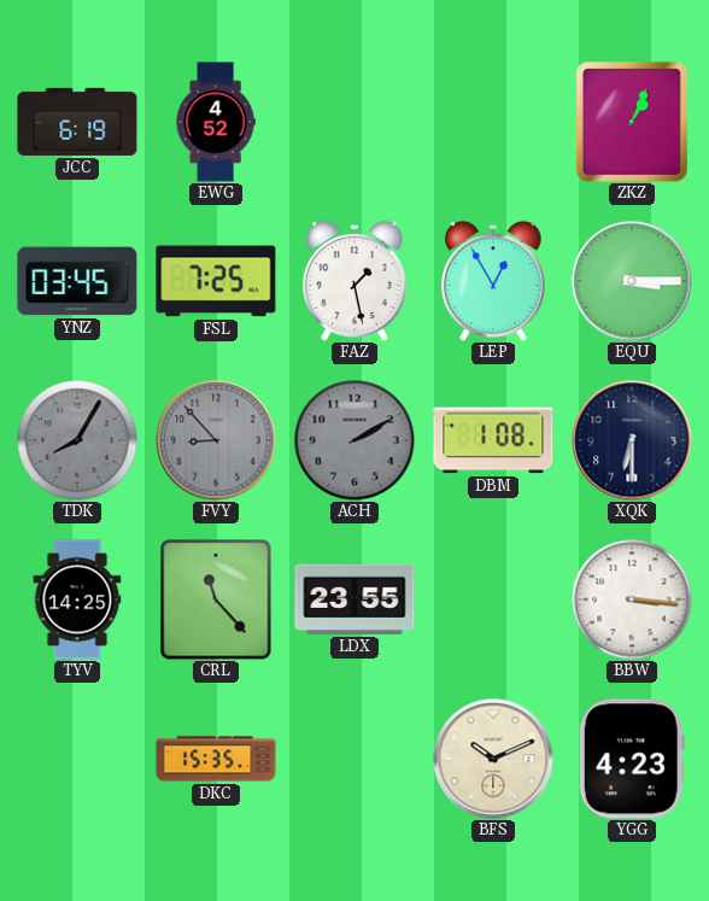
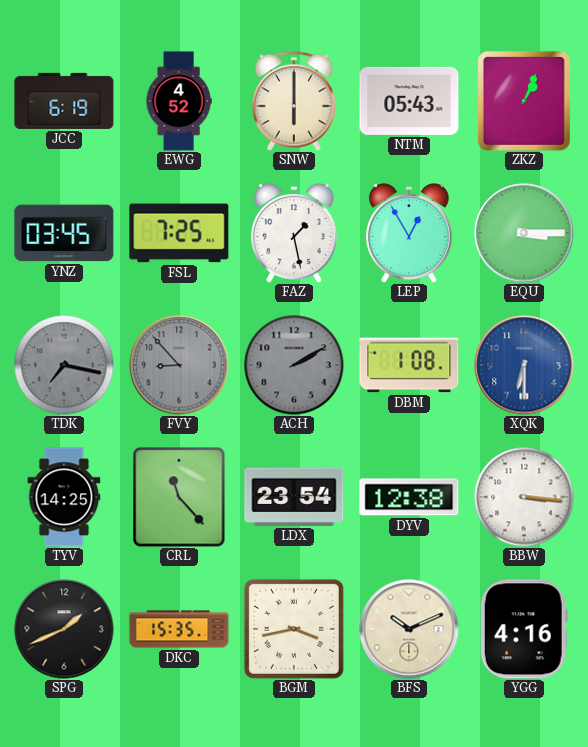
SNW: none -> 6:00 (294, 101)
NTM: none -> 05:43 (409, 101)
TDK: 8:05 -> 7:17 (64, 365)
XQK dial: navy -> blue (524, 365)
LDX: 23:55 -> 23:54 (294, 497)
DYV: none -> 12:38 (409, 497)
SPG: none -> 1:41 (64, 629)
BGM: none -> 3:43 (294, 629)
YGG: 4:23 -> 4:16 (524, 629)
